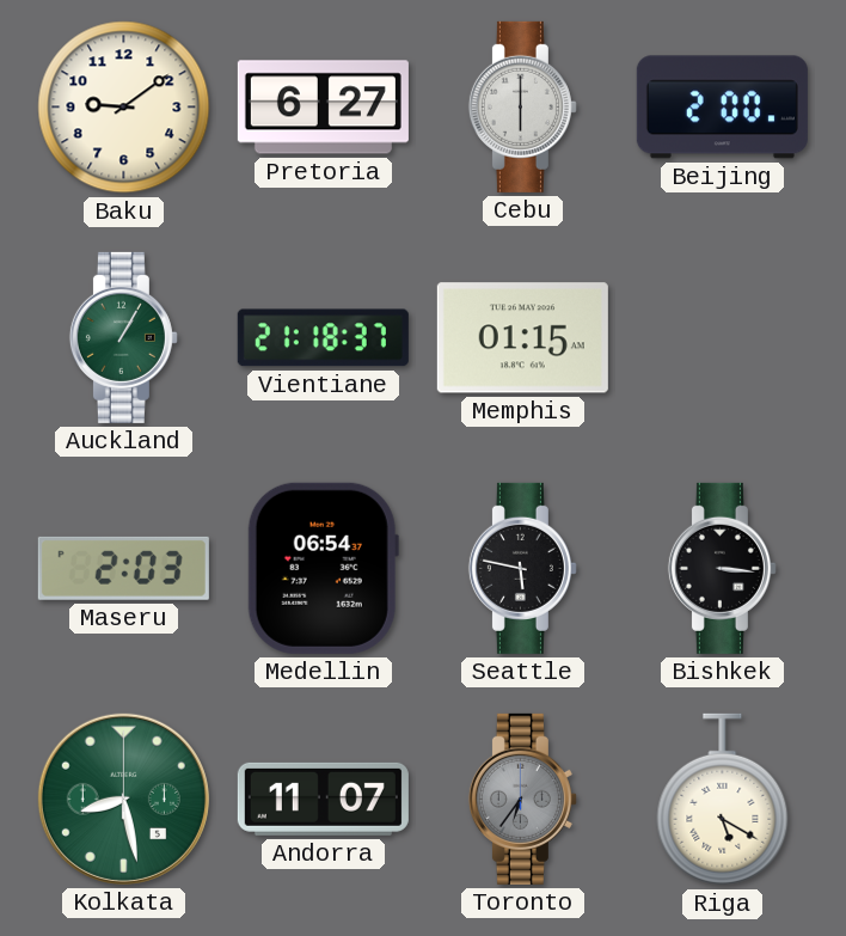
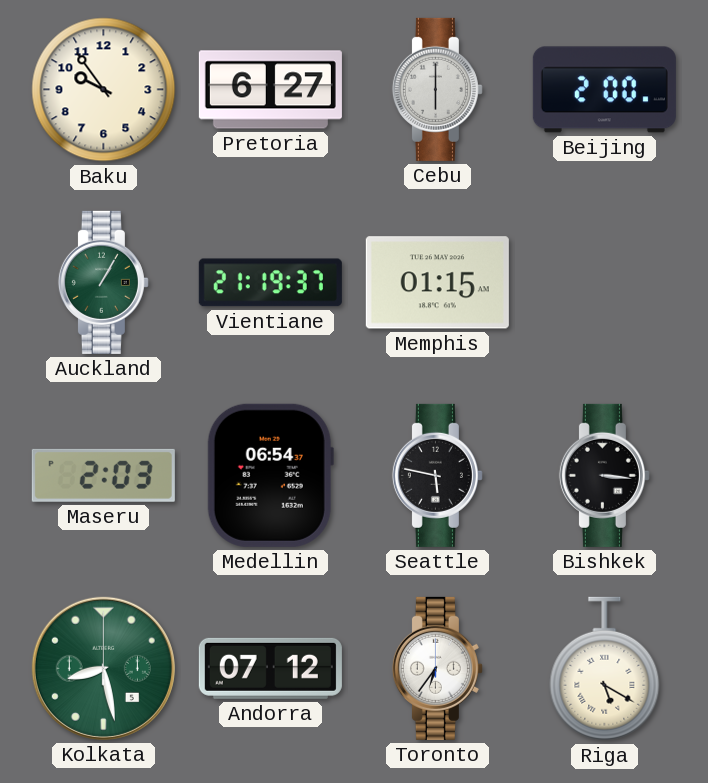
Baku: 9:09 -> 9:54 (104, 90)
Vientiane: 21:18 -> 21:19 (270, 283)
Andorra: 11:07 -> 07:12 (270, 668)
Toronto dial: grey -> white (437, 668)
